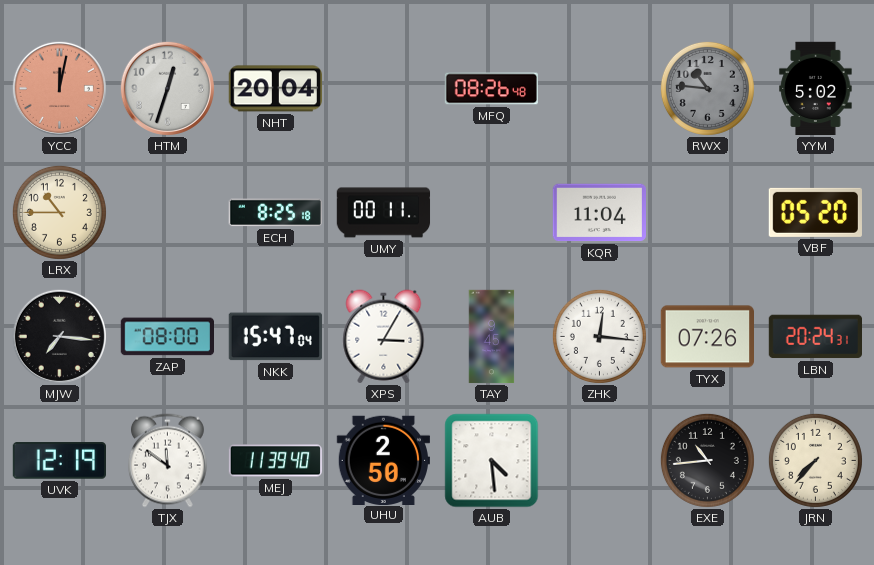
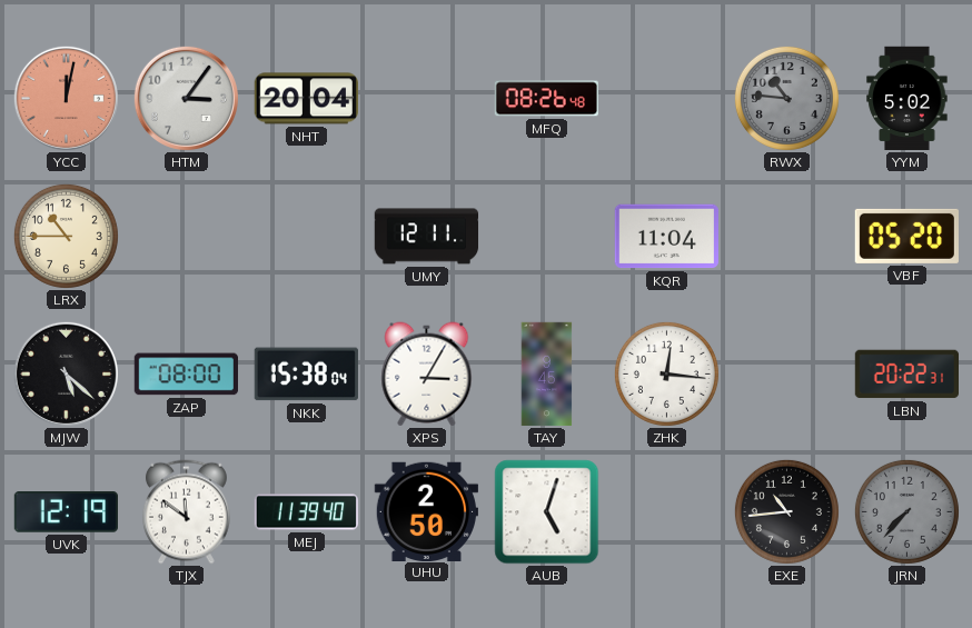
HTM: 12:33 -> 3:06 (186, 98)
ECH: 8:25 -> none (275, 213)
UMY: 00:11 -> 12:11 (427, 237)
MJW: 7:16 -> 5:22 (66, 373)
NKK: 15:47 -> 15:38 (306, 375)
TYX: 07:26 -> none (707, 337)
LBN: 20:24 -> 20:22 (906, 375)
AUB: 4:29 -> 5:03 (547, 512)
JRN dial: cream -> grey (906, 511)
